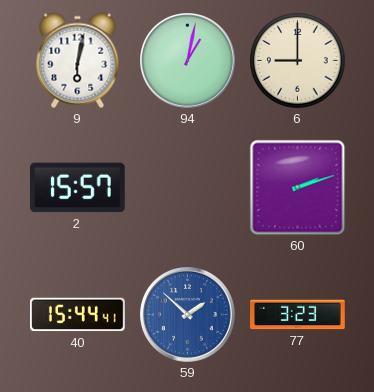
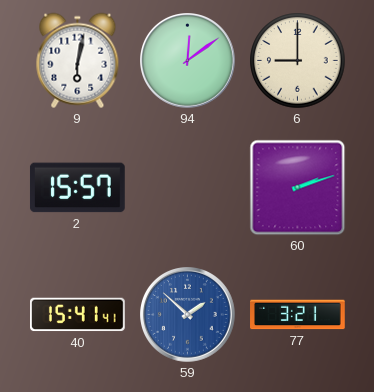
94: 1:02 -> 12:09 (188, 61)
40: 15:44 -> 15:41 (78, 315)
77: 3:23 -> 3:21 (298, 315)
